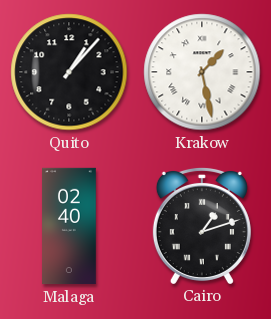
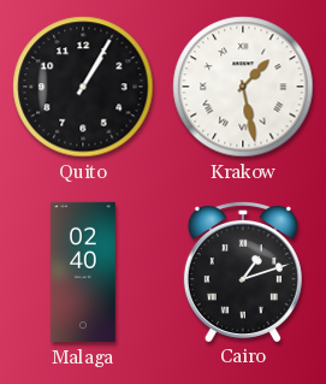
Quito: 1:07 -> 1:05 (83, 87)
